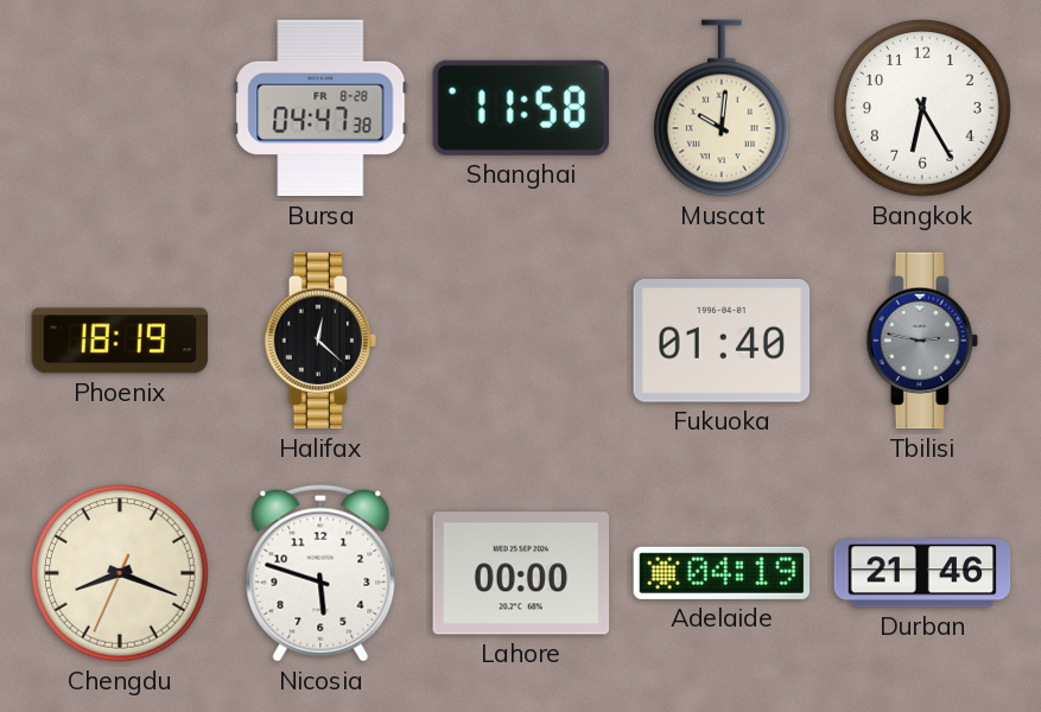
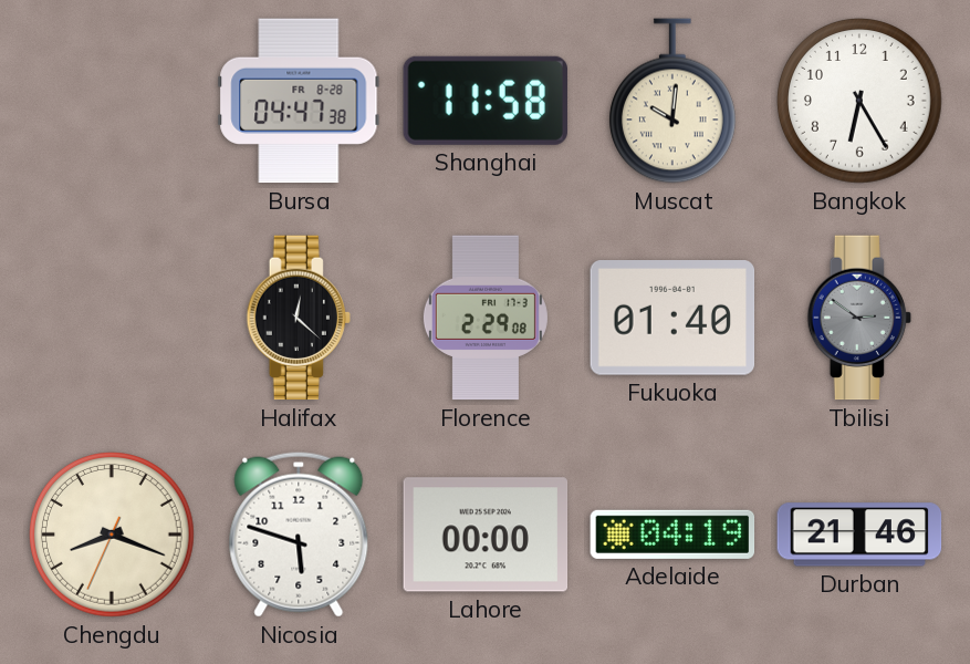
Phoenix: 18:19 -> none (120, 341)
Florence: none -> 2:29 (486, 318)
Tbilisi: 2:47 -> 2:51 (859, 318)
